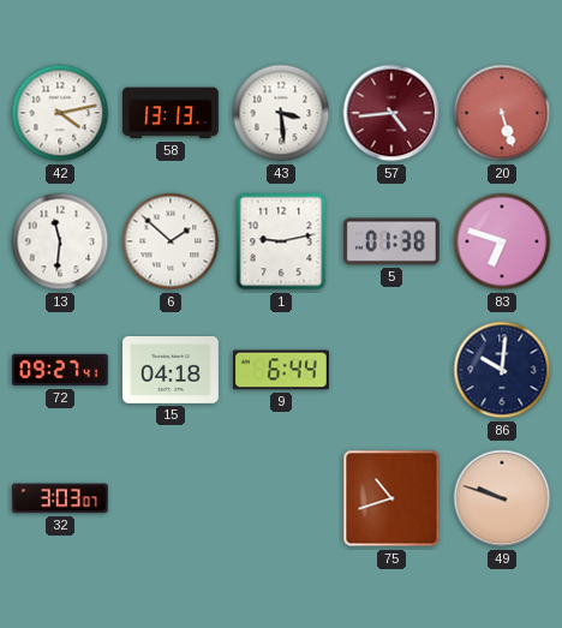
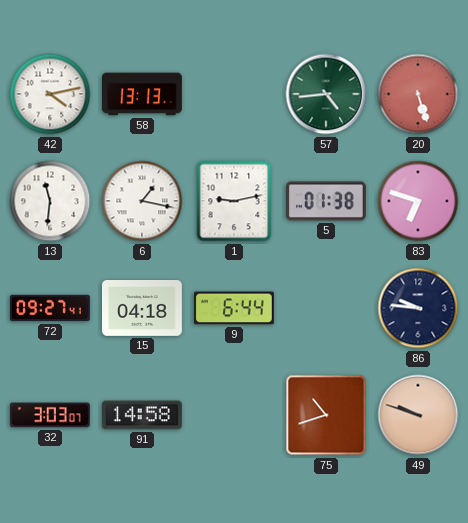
43: 3:29 -> none (281, 113)
57 dial: burgundy -> green (326, 94)
6: 1:52 -> 1:17 (142, 201)
86: 10:01 -> 9:46 (418, 308)
91: none -> 14:58 (142, 415)
